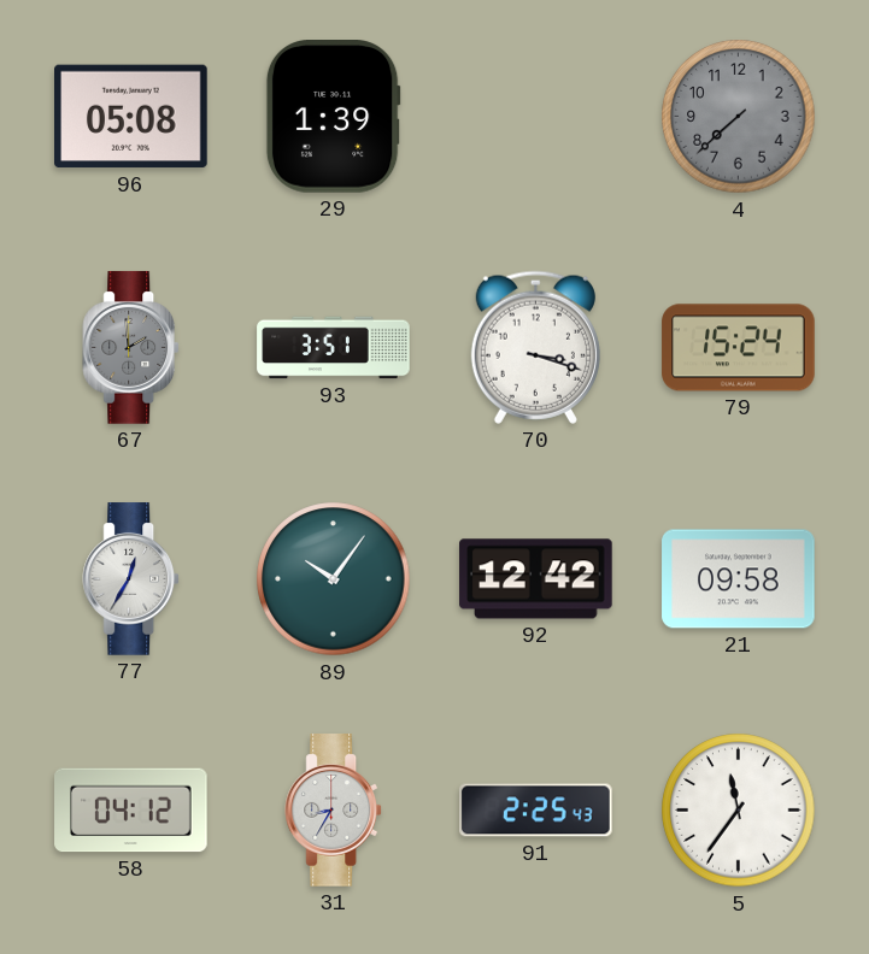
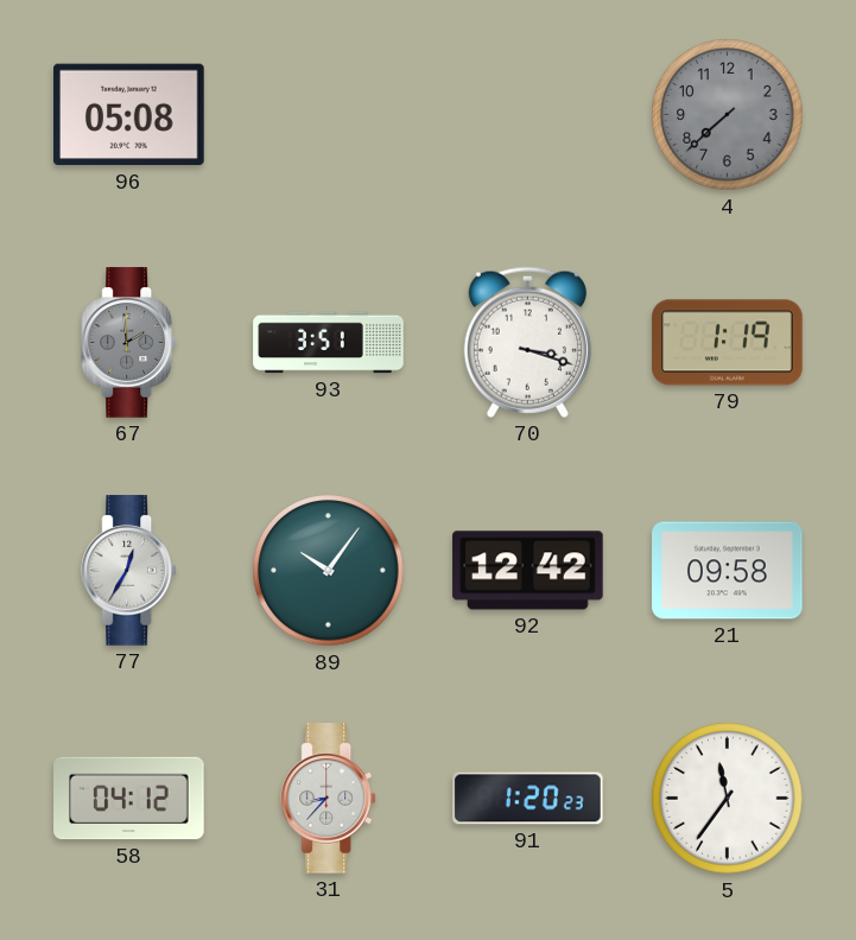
29: 1:39 -> none (333, 117)
79: 15:24 -> 1:19 (728, 343)
31: 8:35 -> 8:37 (329, 799)
91: 2:25 -> 1:20 (528, 799)
